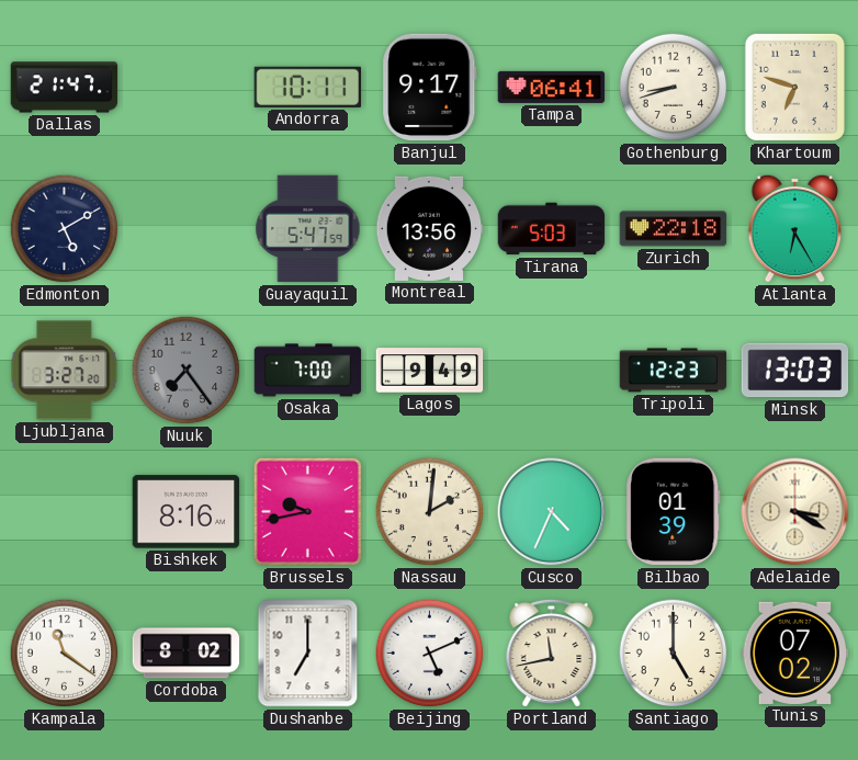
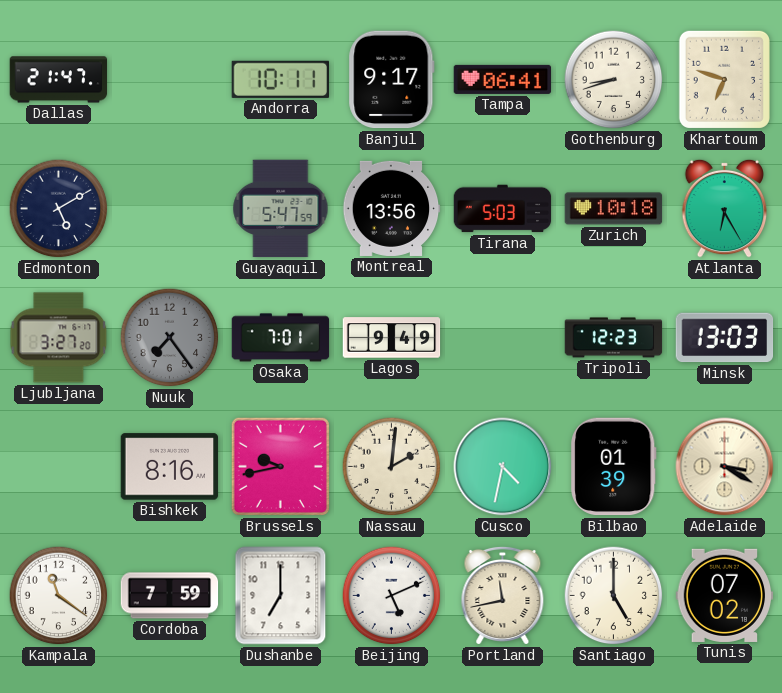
Zurich: 22:18 -> 10:18 (614, 209)
Osaka: 7:00 -> 7:01 (281, 338)
Cusco: 4:34 -> 4:32 (503, 467)
Cordoba: 8:02 -> 7:59 (170, 596)
